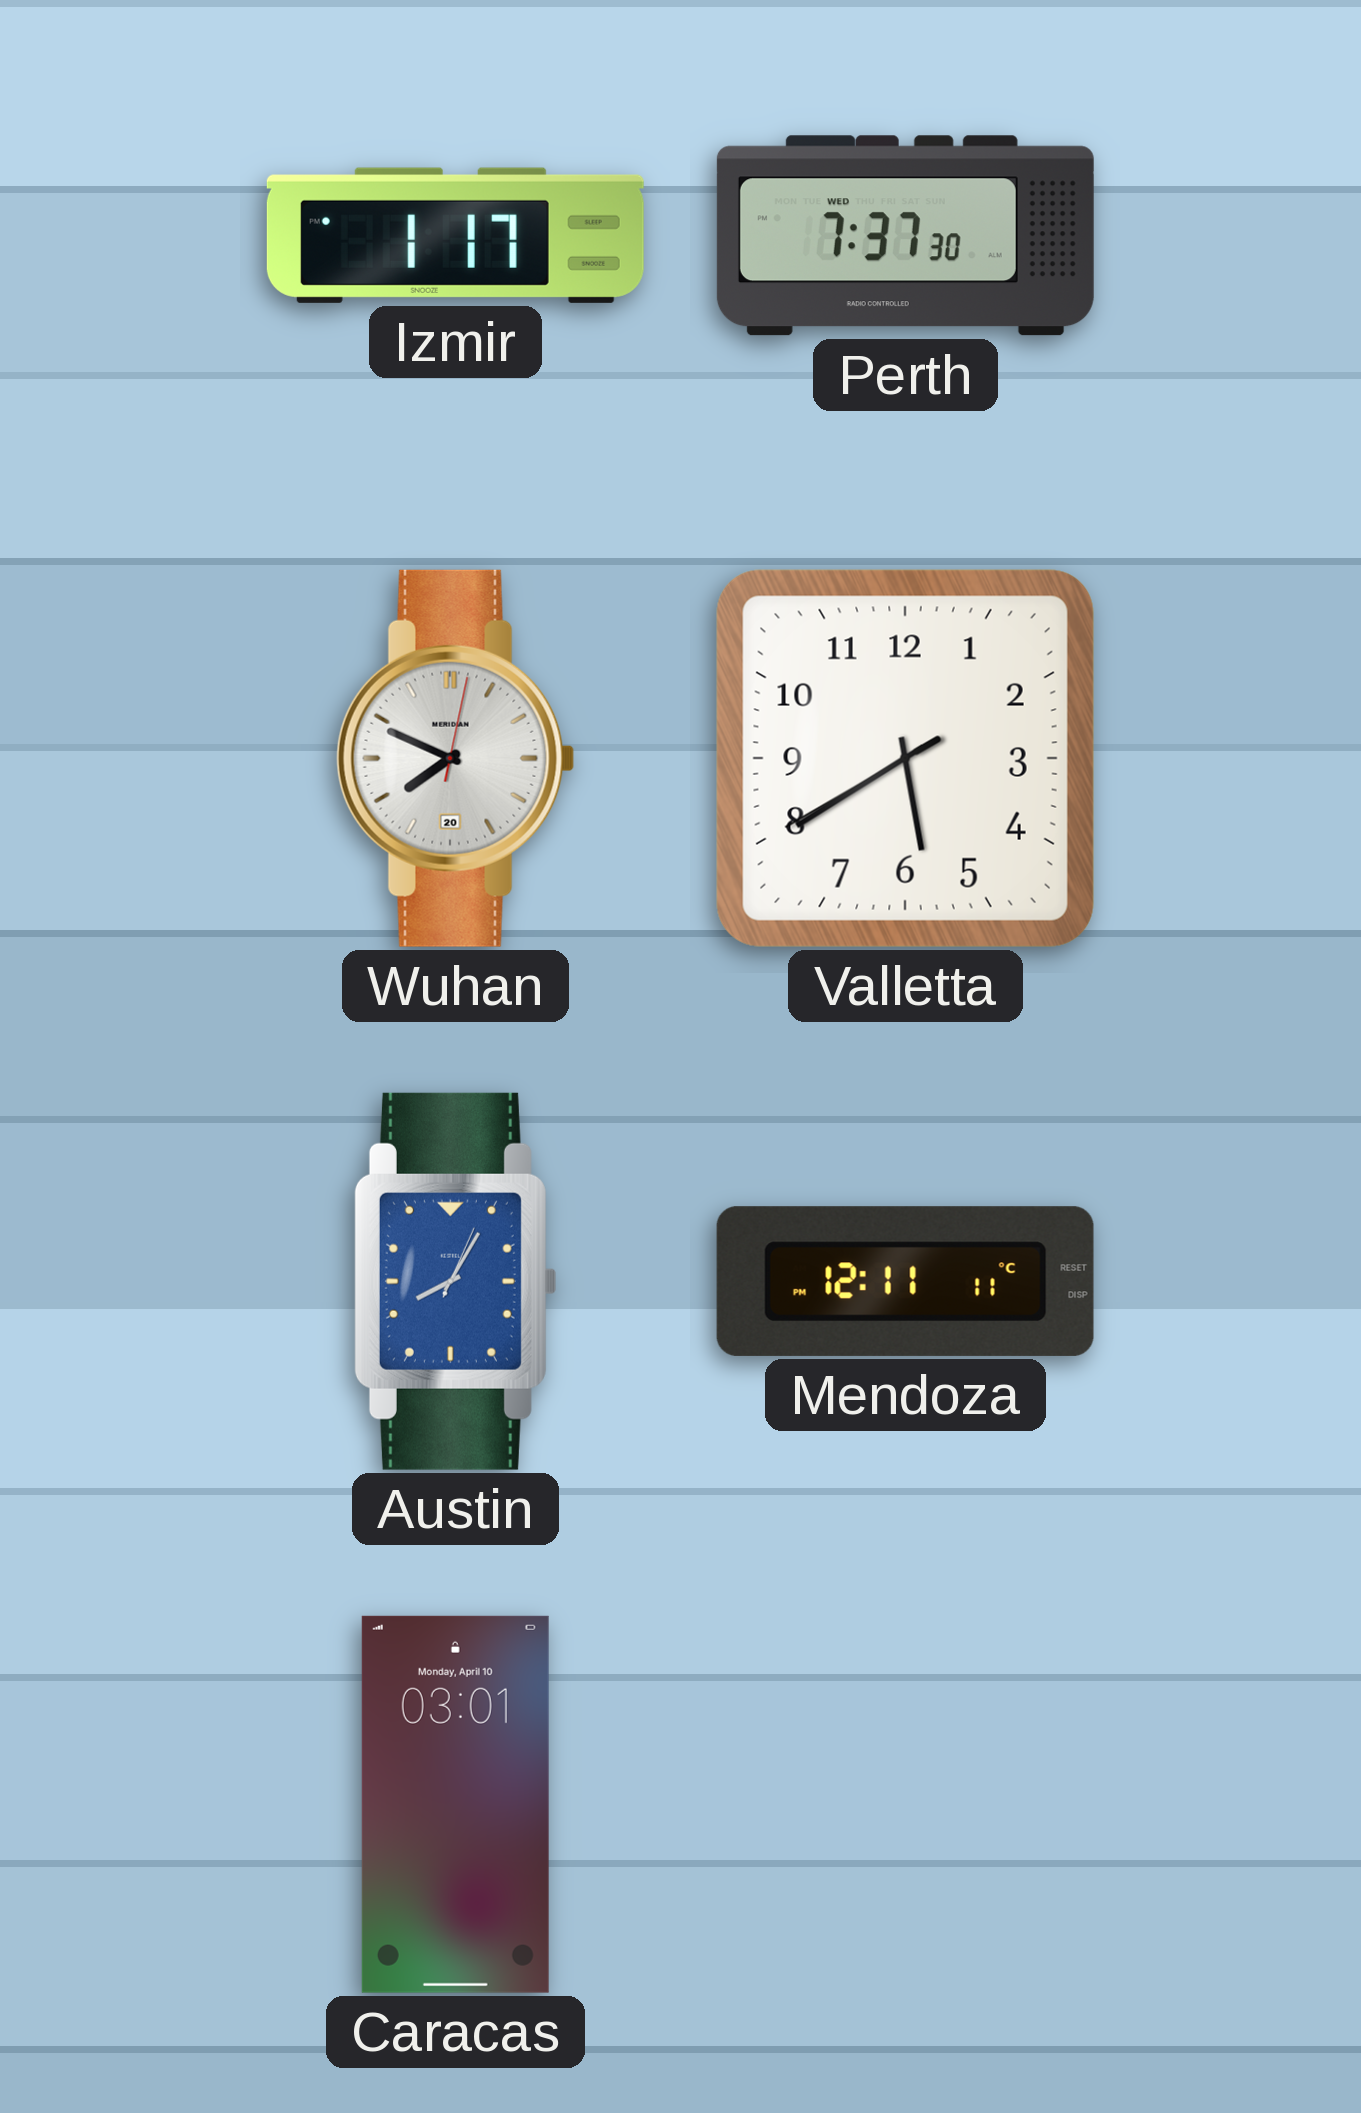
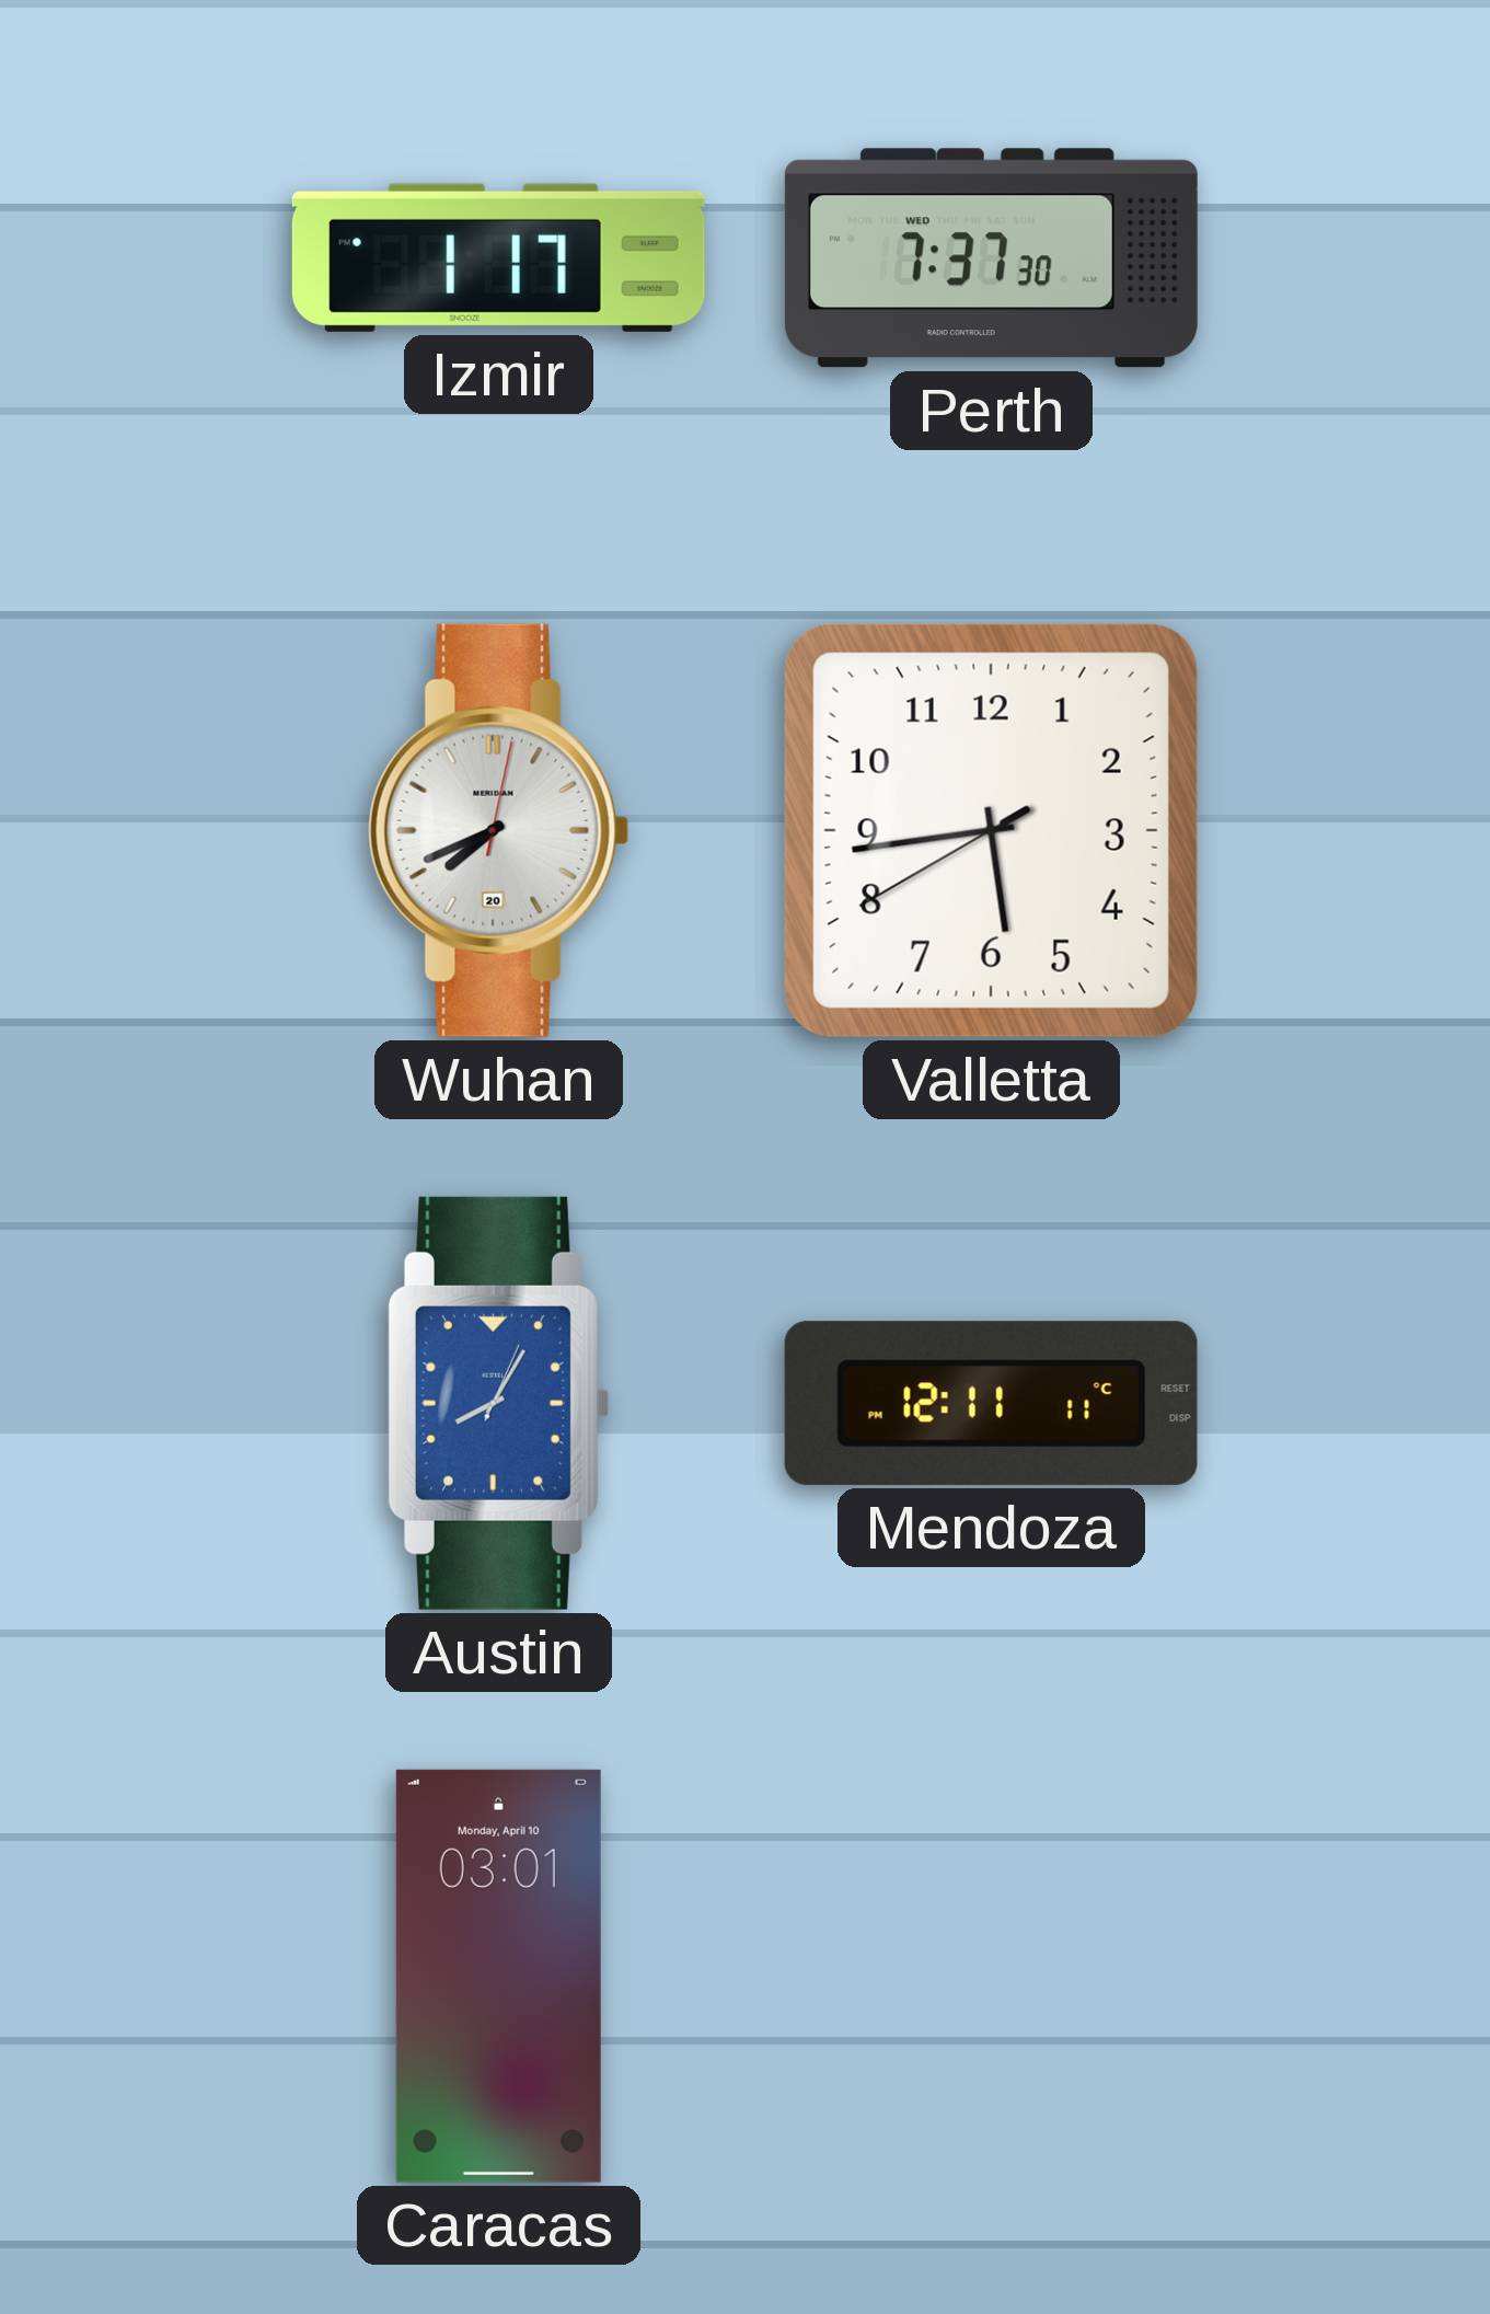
Wuhan: 7:49 -> 7:41 (499, 830)
Valletta: 5:39 -> 5:43 (991, 830)
